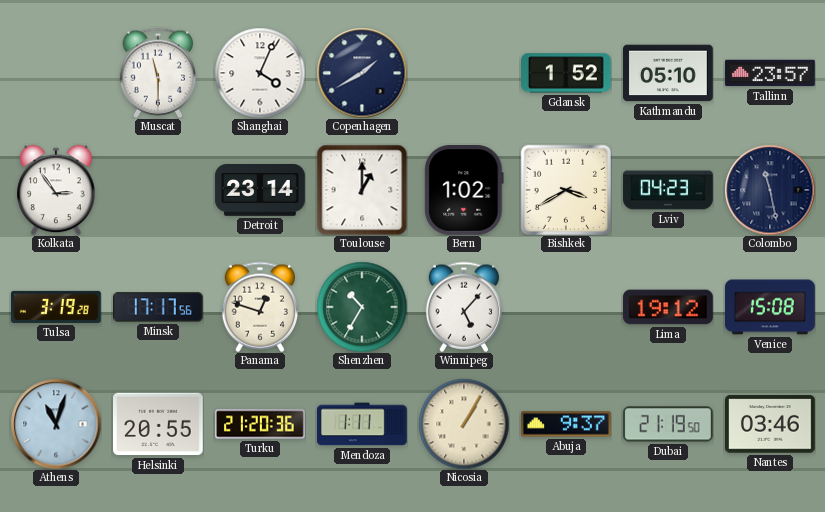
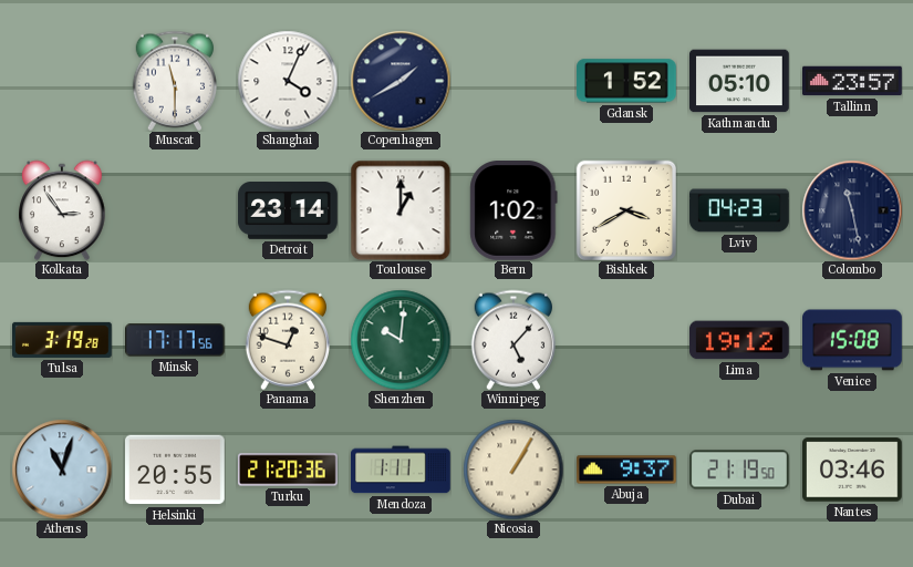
Shenzhen: 10:35 -> 10:01 (401, 340)
